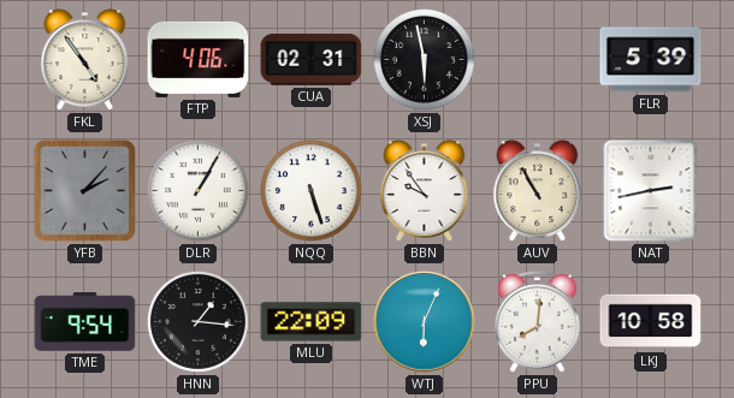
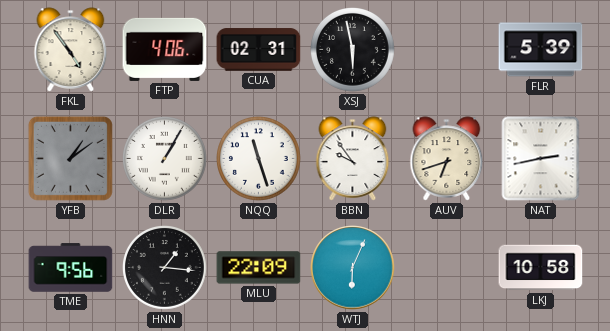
YFB: 2:07 -> 1:09 (70, 158)
NQQ: 5:27 -> 11:27 (259, 159)
AUV: 10:55 -> 6:42 (447, 159)
TME: 9:54 -> 9:56 (71, 268)
PPU: 8:01 -> none (538, 322)
